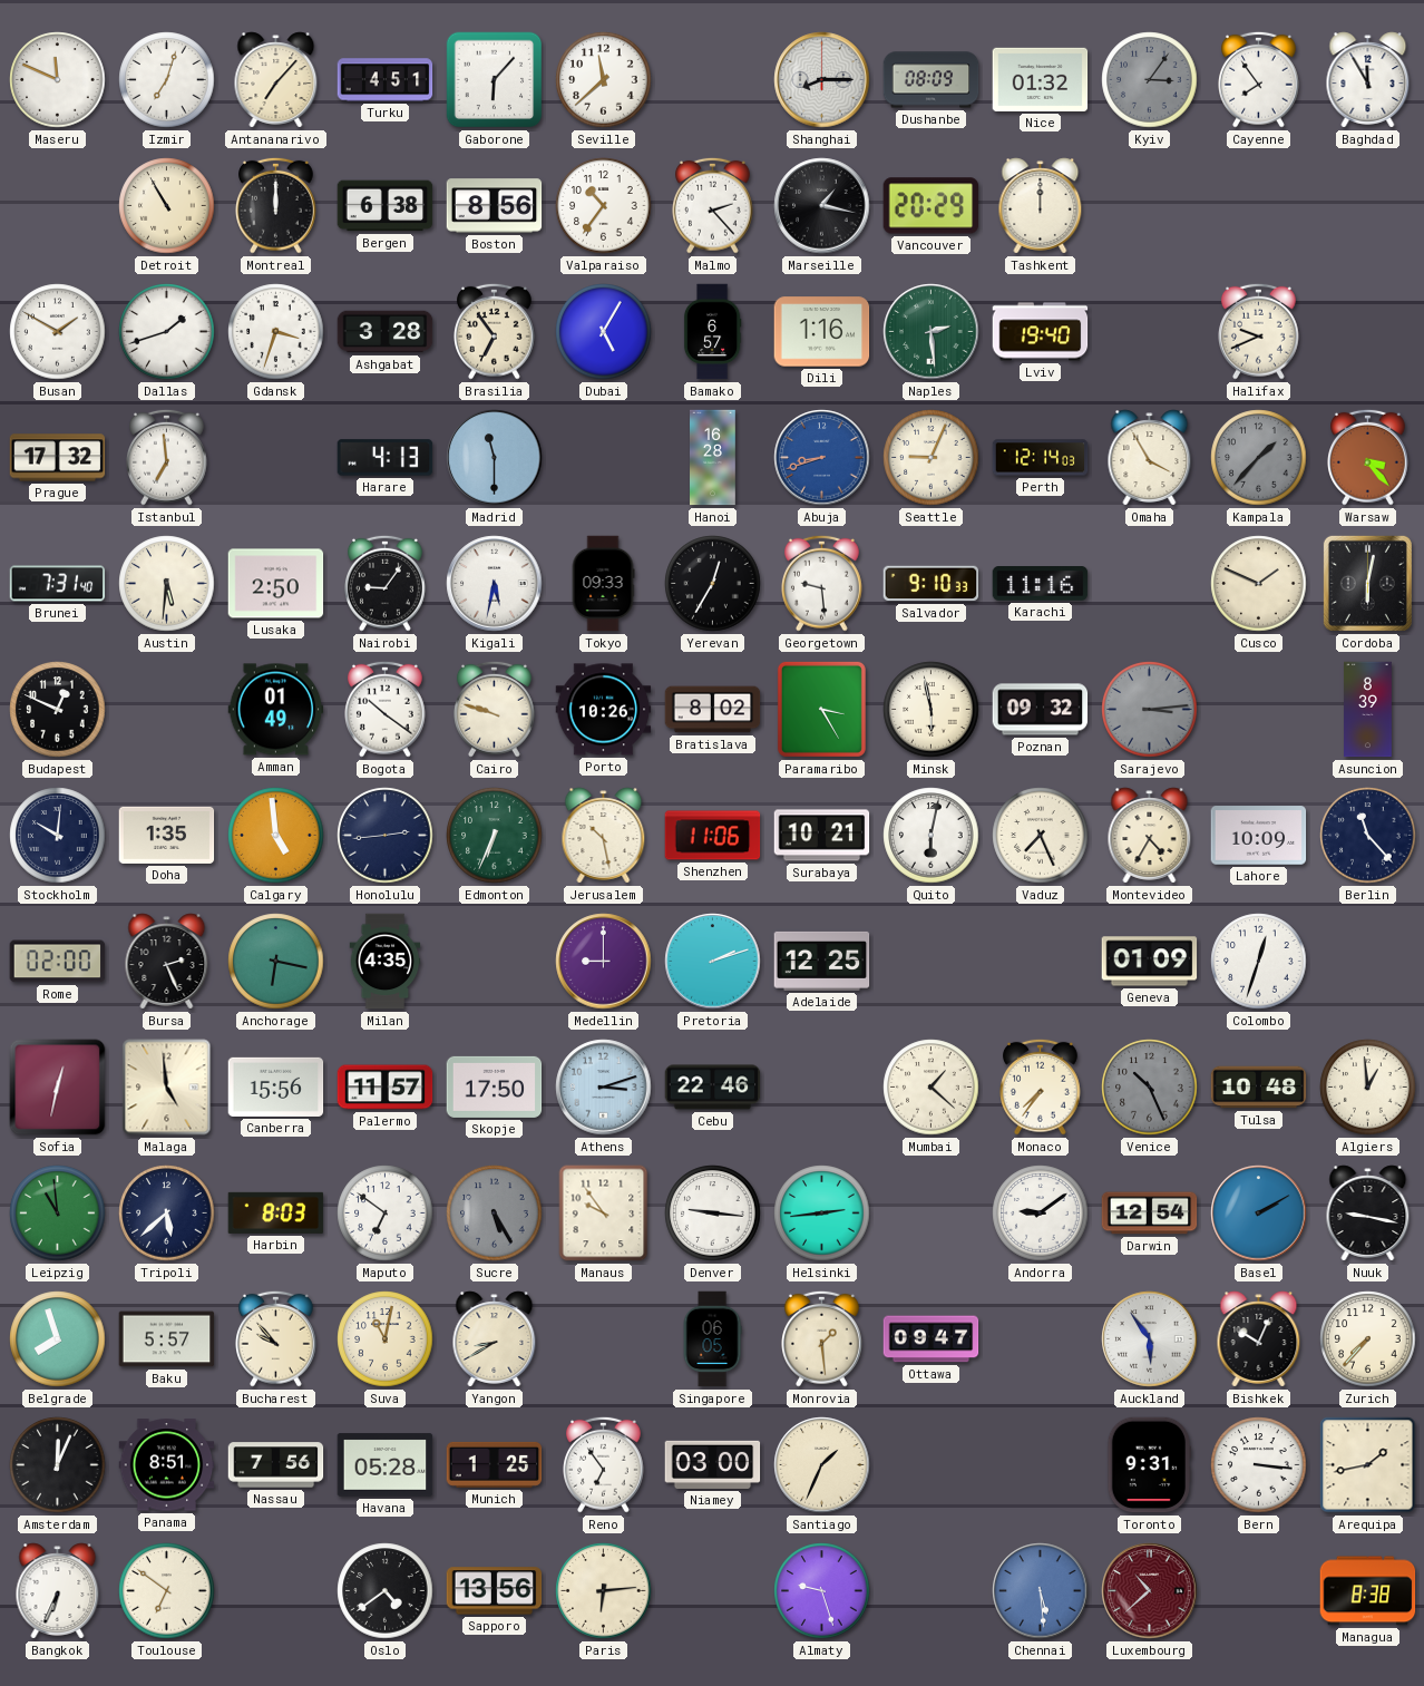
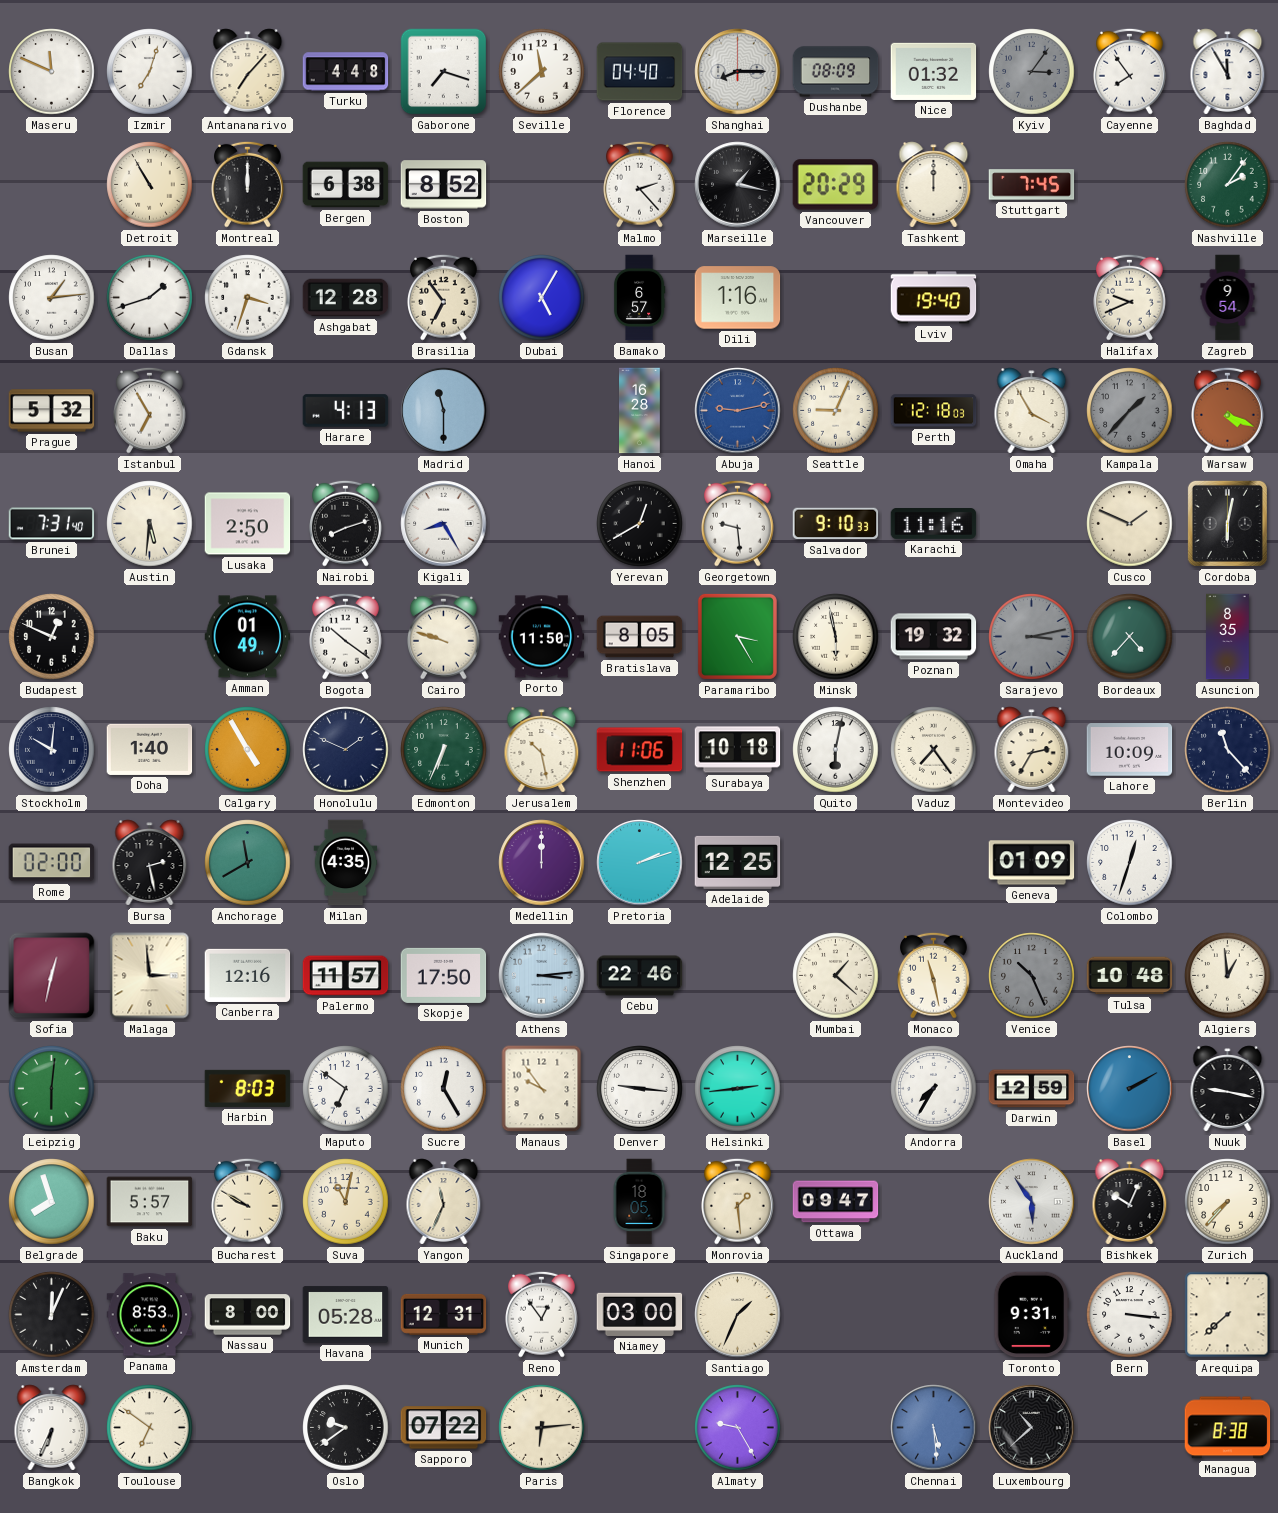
Turku: 4:51 -> 4:48 (346, 72)
Gaborone: 6:07 -> 7:18 (444, 72)
Florence: none -> 04:40 (640, 72)
Boston: 8:56 -> 8:52 (444, 185)
Valparaiso: 10:36 -> none (604, 206)
Stuttgart: none -> 7:45 (1032, 185)
Nashville: none -> 2:06 (1228, 185)
Busan: 1:50 -> 1:14 (52, 298)
Ashgabat: 3:28 -> 12:28 (346, 298)
Naples: 2:29 -> none (932, 332)
Zagreb: none -> 9:54 (1228, 298)
Prague: 17:32 -> 5:32 (52, 411)
Istanbul: 6:59 -> 6:55 (150, 410)
Abuja: 8:42 -> 9:13 (738, 411)
Perth: 12:14 -> 12:18 (934, 411)
Warsaw: 3:23 -> 4:19 (1228, 410)
Nairobi: 9:06 -> 8:12 (346, 523)
Kigali: 5:32 -> 8:25 (444, 524)
Tokyo: 09:33 -> none (603, 584)
Yerevan: 12:35 -> 12:40 (640, 524)
Porto: 10:26 -> 11:50 (542, 637)
Bratislava: 8:02 -> 8:05 (640, 637)
Poznan: 09:32 -> 19:32 (934, 637)
Sarajevo: 3:14 -> 3:13 (1032, 637)
Bordeaux: none -> 4:37 (1130, 637)
Asuncion: 8:39 -> 8:35 (1228, 637)
Doha: 1:35 -> 1:40 (150, 749)
Calgary: 4:59 -> 4:55 (248, 750)
Honolulu: 2:44 -> 1:49 (346, 750)
Surabaya: 10:21 -> 10:18 (738, 750)
Vaduz: 7:26 -> 7:24 (934, 750)
Montevideo: 4:35 -> 2:35 (1032, 750)
Bursa: 2:26 -> 2:28 (150, 863)
Anchorage: 6:17 -> 11:40 (248, 863)
Medellin: 9:00 -> 12:00 (542, 863)
Malaga: 4:59 -> 2:59 (150, 976)
Canberra: 15:56 -> 12:16 (248, 975)
Athens: 3:12 -> 3:14 (542, 976)
Monaco: 7:36 -> 11:28 (934, 975)
Leipzig: 10:59 -> 6:01 (52, 1089)
Tripoli: 5:38 -> none (167, 1214)
Sucre: 5:25 -> 12:25 (444, 1089)
Sucre dial: grey -> white (444, 1089)
Andorra: 9:09 -> 7:35 (934, 1089)
Darwin: 12:54 -> 12:59 (1032, 1089)
Bucharest: 9:53 -> 9:50 (248, 1201)
Yangon: 8:40 -> 11:34 (444, 1202)
Singapore: 06:05 -> 18:05 (639, 1202)
Panama: 8:51 -> 8:53 (150, 1315)
Nassau: 7:56 -> 8:00 (248, 1315)
Munich: 1:25 -> 12:31 (444, 1314)
Reno: 6:54 -> 12:54 (542, 1314)
Arequipa: 1:43 -> 7:38 (1228, 1315)
Oslo: 4:39 -> 9:39 (346, 1428)
Sapporo: 13:56 -> 07:22 (444, 1428)
Almaty: 9:27 -> 9:25 (738, 1428)
Luxembourg dial: burgundy -> black (1032, 1428)
